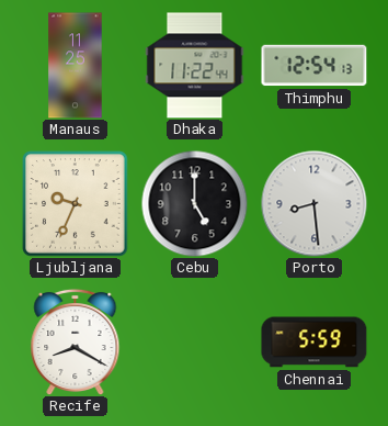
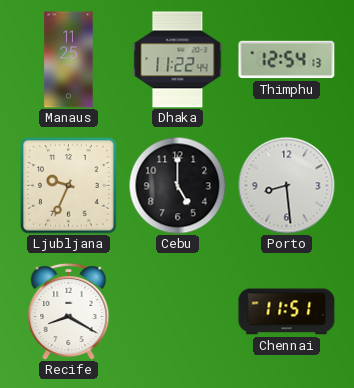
Chennai: 5:59 -> 11:51 (287, 312)
